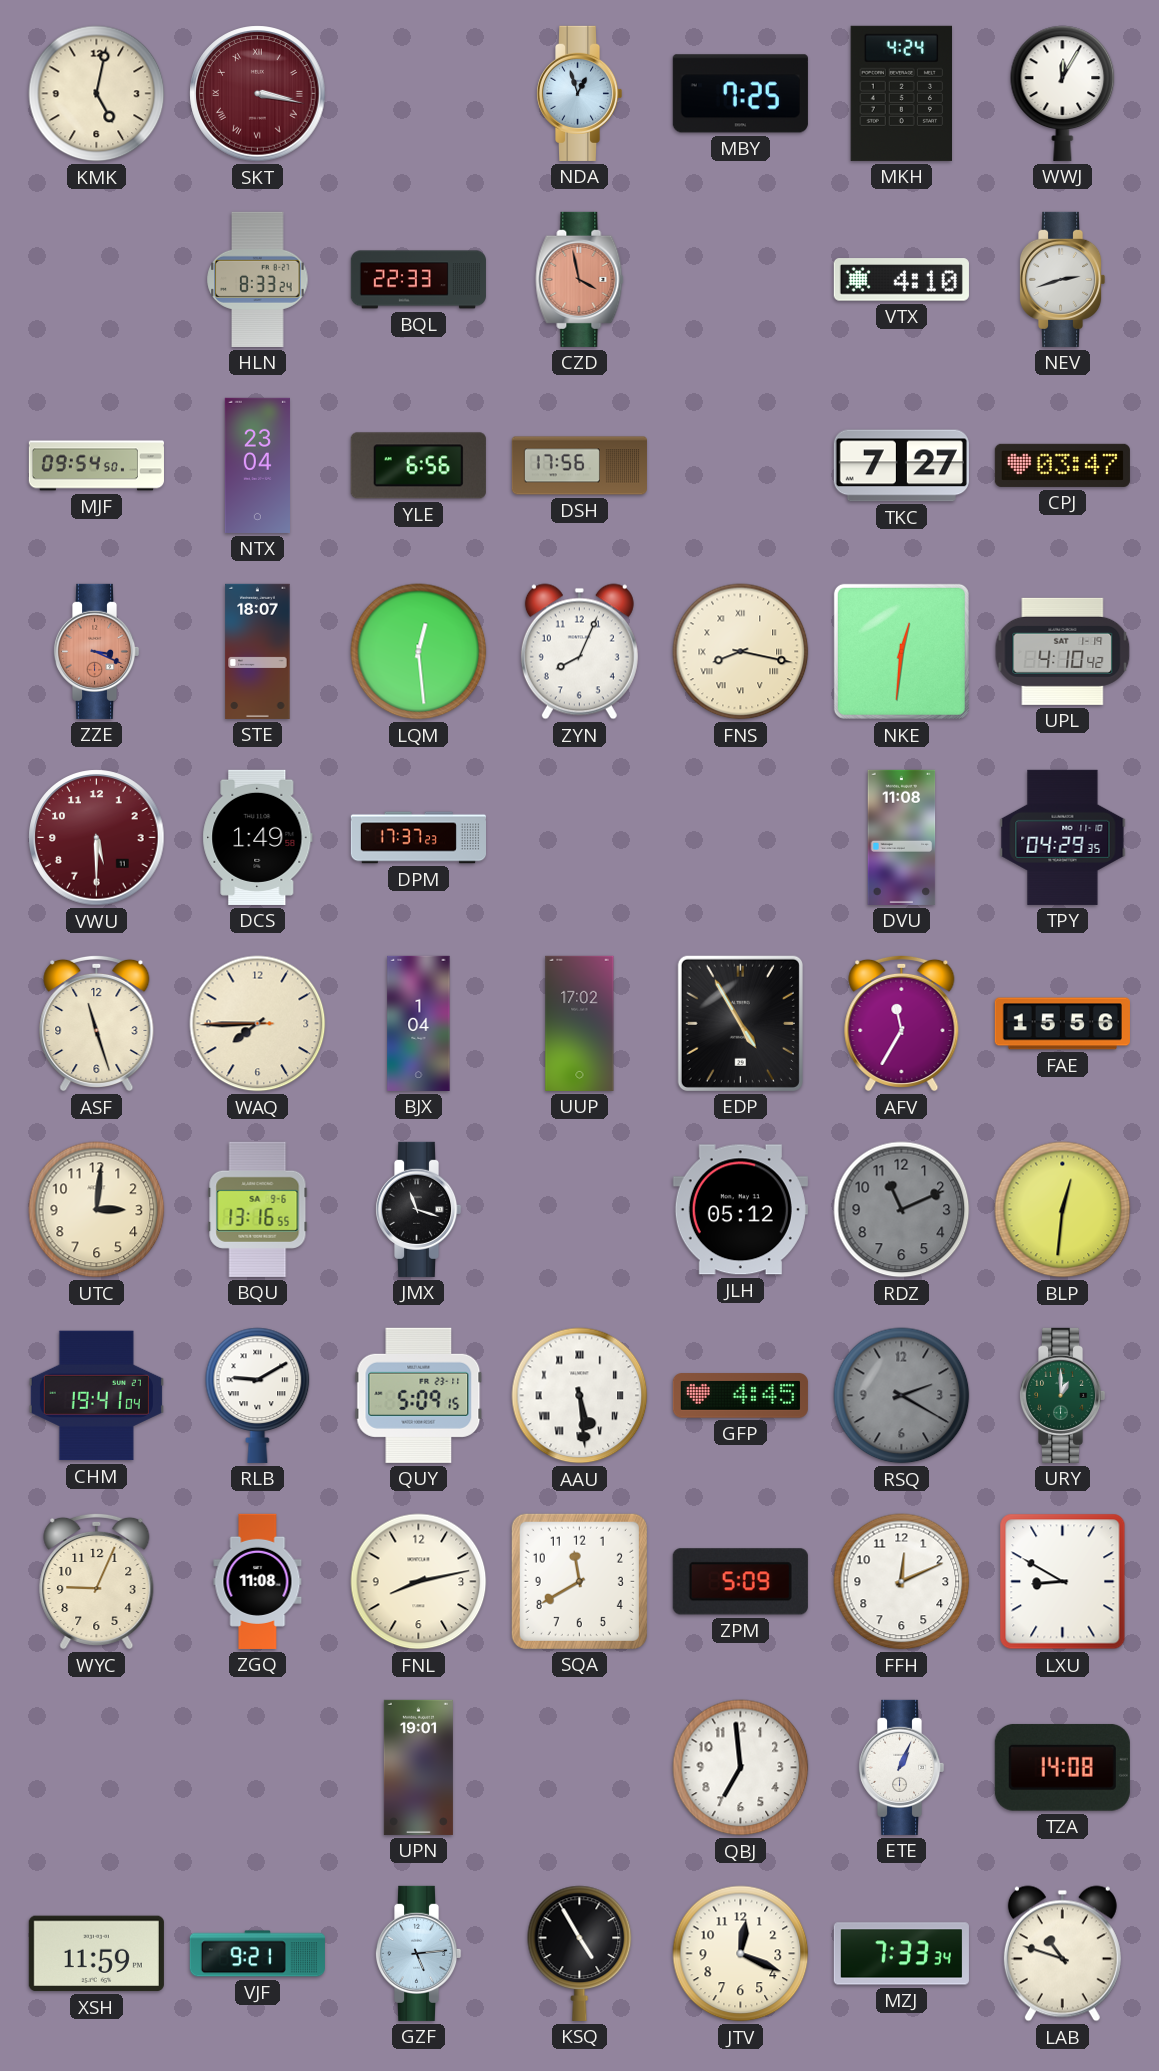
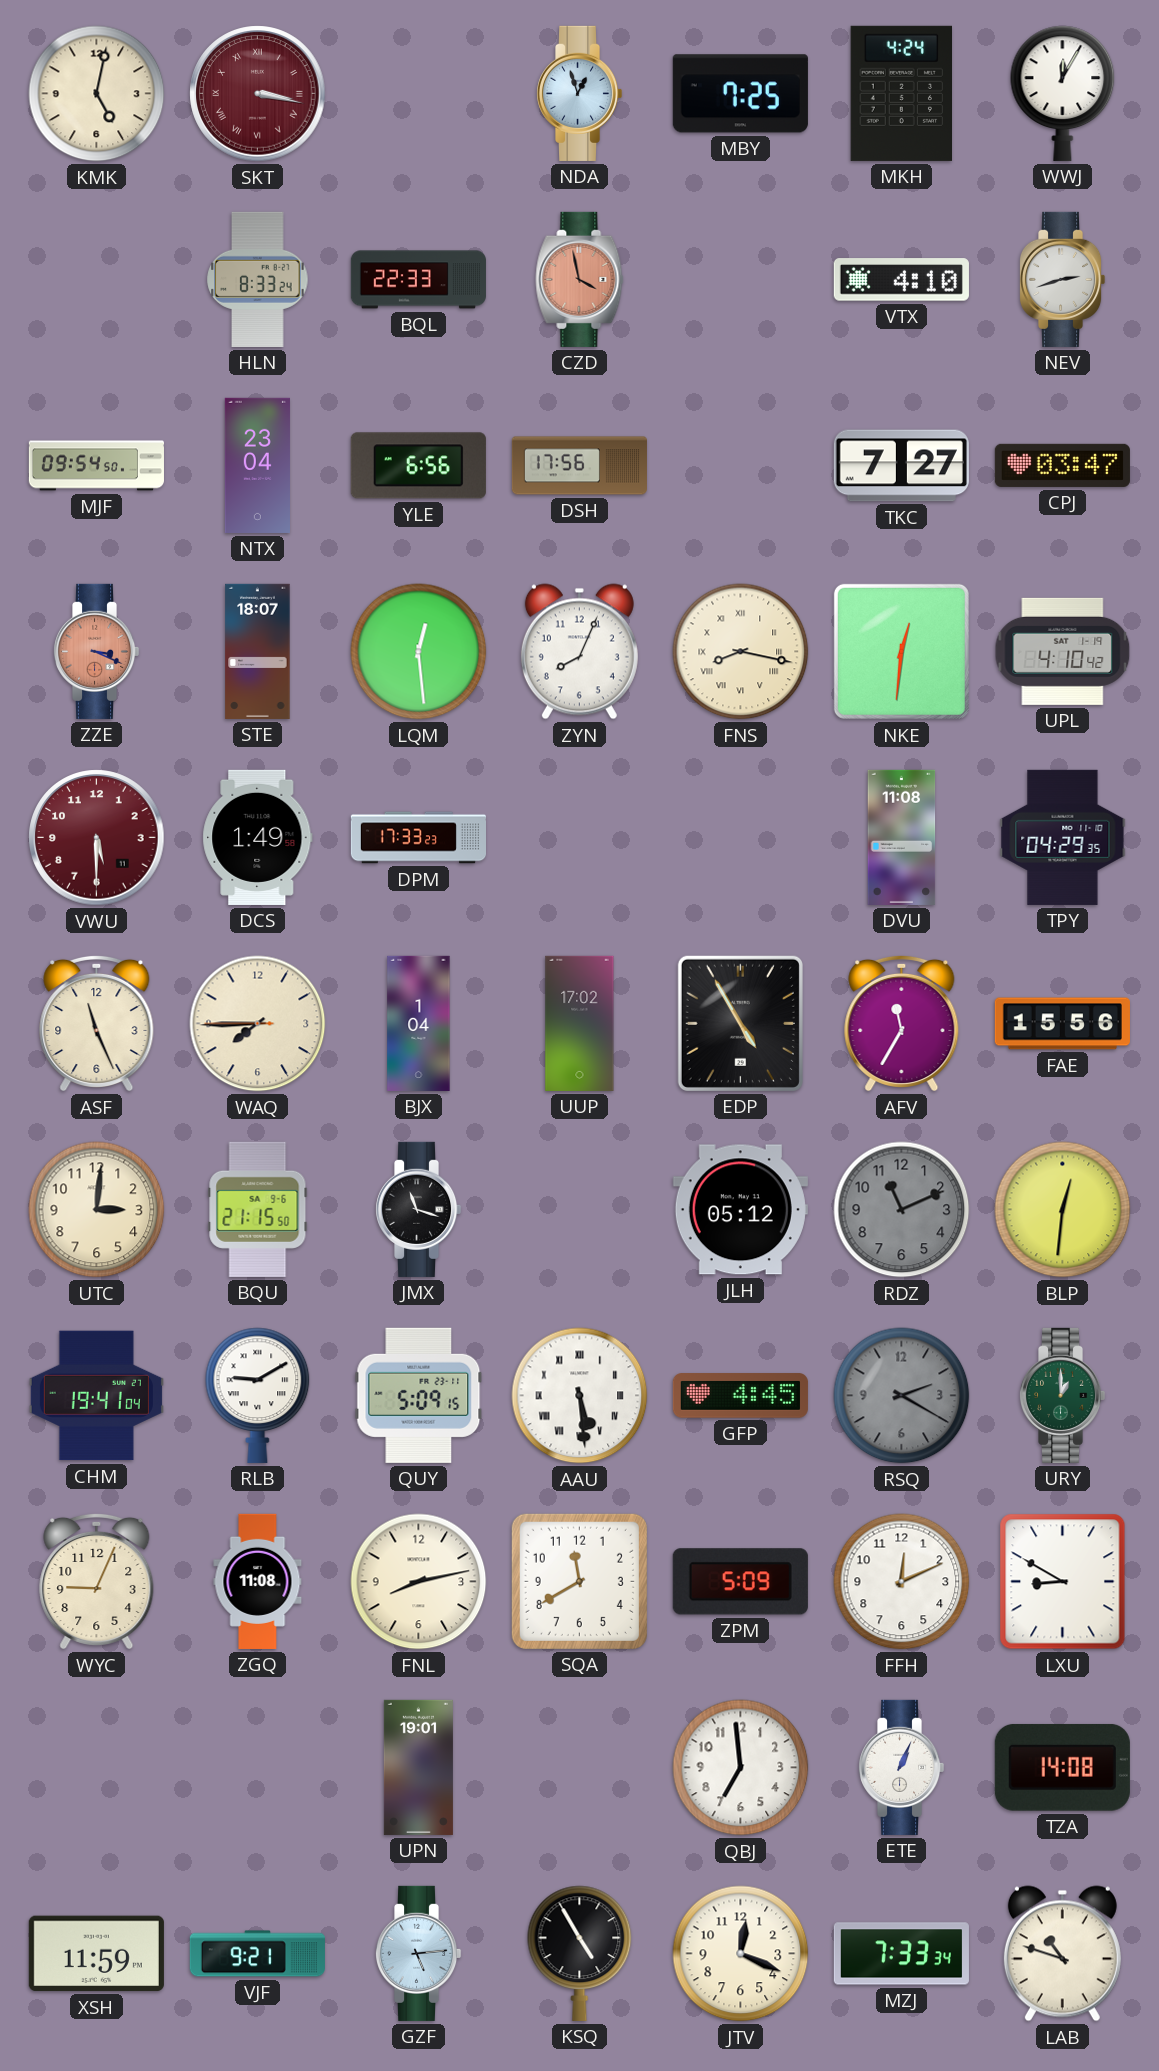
DPM: 17:37 -> 17:33 (418, 838)
ASF: 11:27 -> 11:26 (97, 1023)
BQU: 13:16 -> 21:15 (258, 1209)
